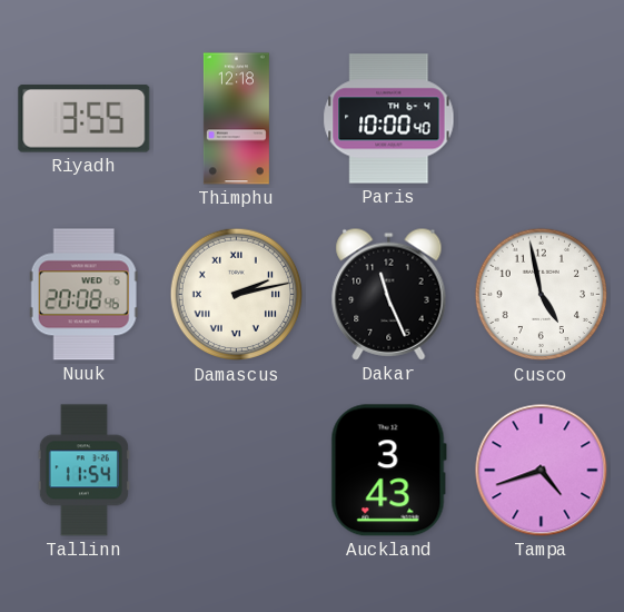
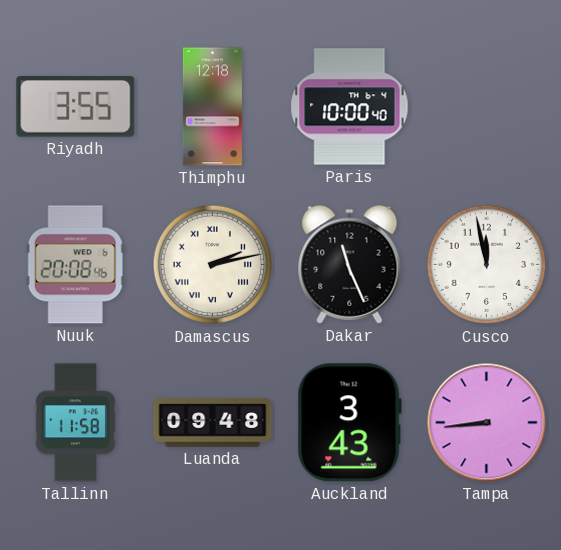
Cusco: 4:58 -> 11:58 (487, 265)
Tallinn: 11:54 -> 11:58 (75, 423)
Luanda: none -> 09:48 (213, 423)
Tampa: 4:42 -> 8:44 (487, 423)
